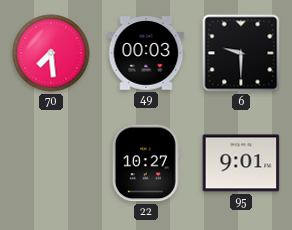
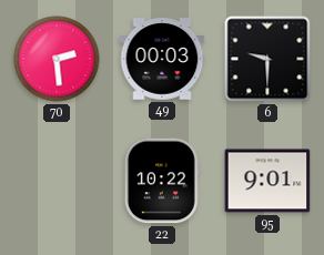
70: 7:29 -> 2:29 (57, 59)
22: 10:27 -> 10:22 (162, 181)
